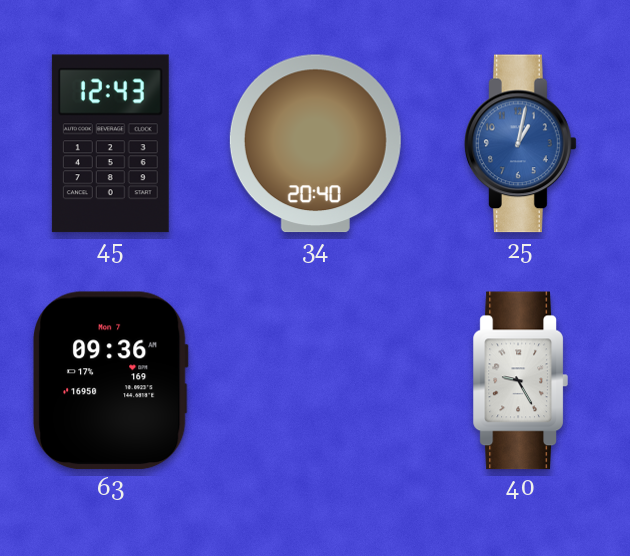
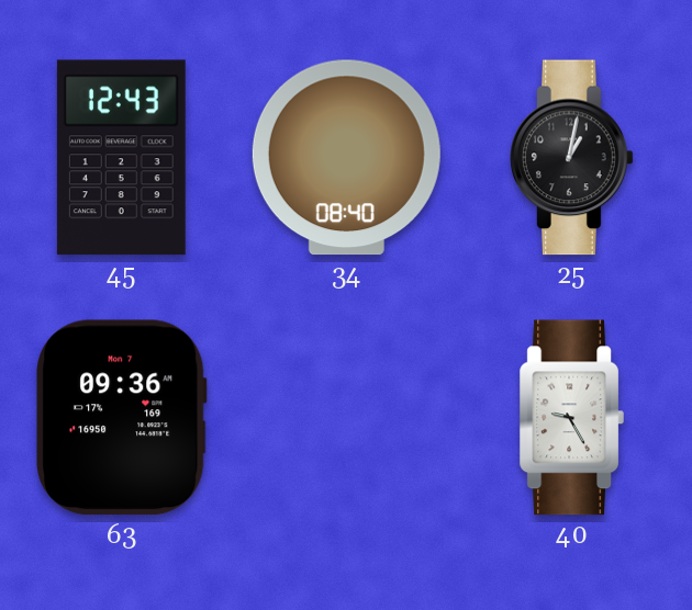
34: 20:40 -> 08:40 (346, 158)
25 dial: blue -> black (572, 158)
